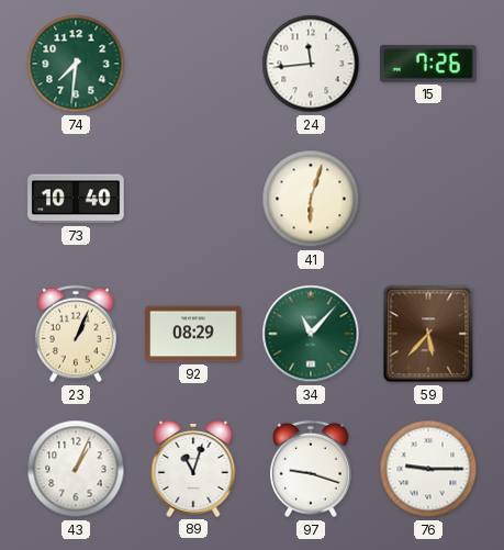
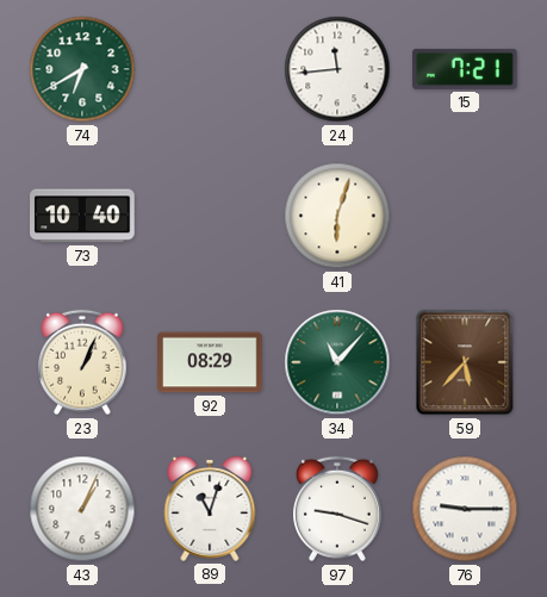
74: 7:31 -> 6:40 (82, 69)
15: 7:26 -> 7:21 (465, 69)
